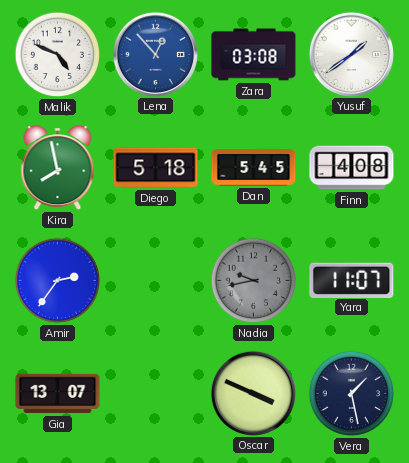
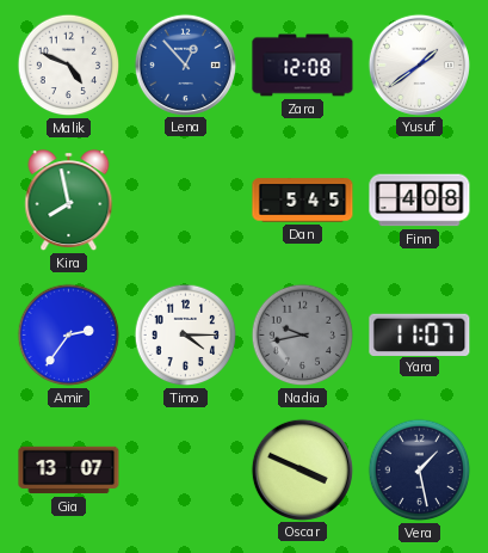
Zara: 03:08 -> 12:08 (303, 66)
Diego: 5:18 -> none (156, 168)
Timo: none -> 4:15 (186, 336)
